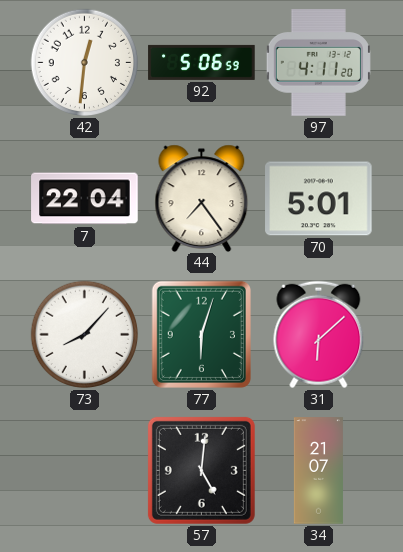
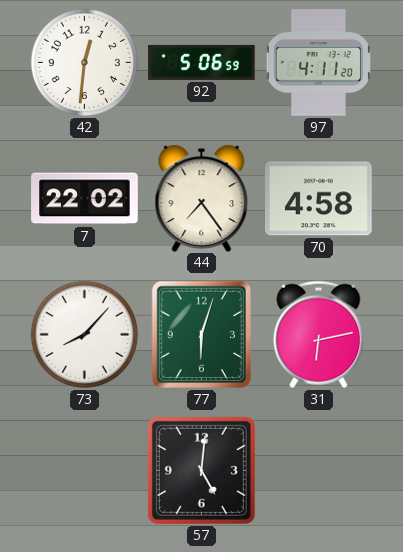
7: 22:04 -> 22:02 (85, 199)
70: 5:01 -> 4:58 (319, 199)
31: 6:08 -> 6:13 (319, 335)
34: 21:07 -> none (318, 471)
